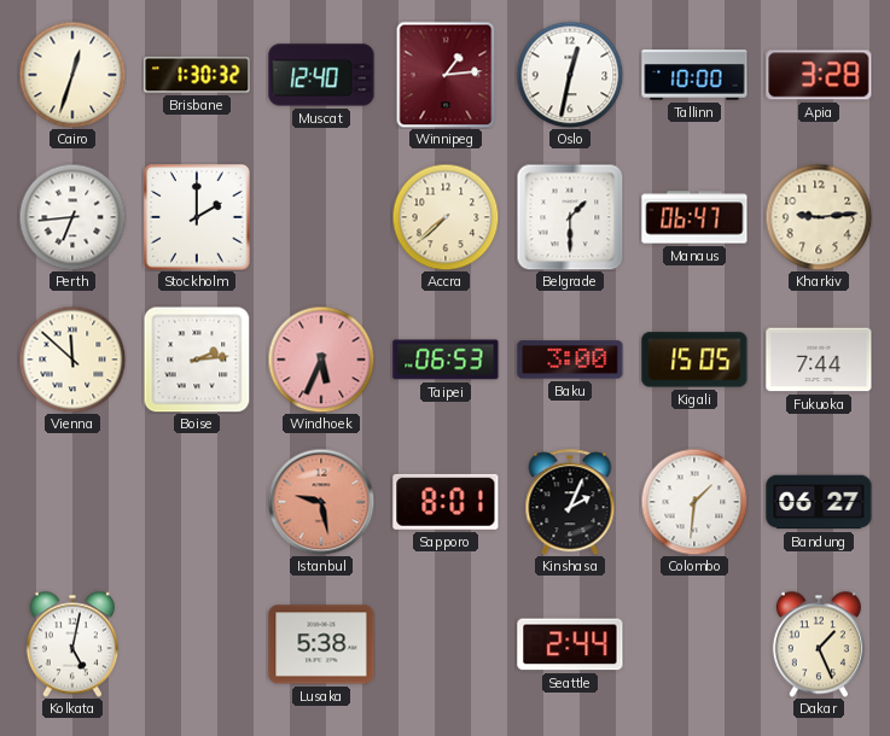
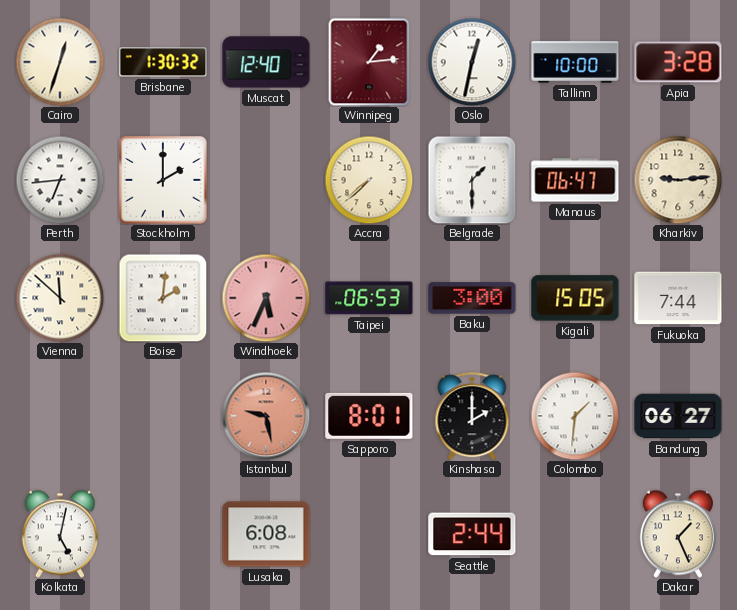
Boise: 2:14 -> 2:01 (163, 298)
Kinshasa: 2:04 -> 2:00 (472, 416)
Lusaka: 5:38 -> 6:08 (266, 534)
